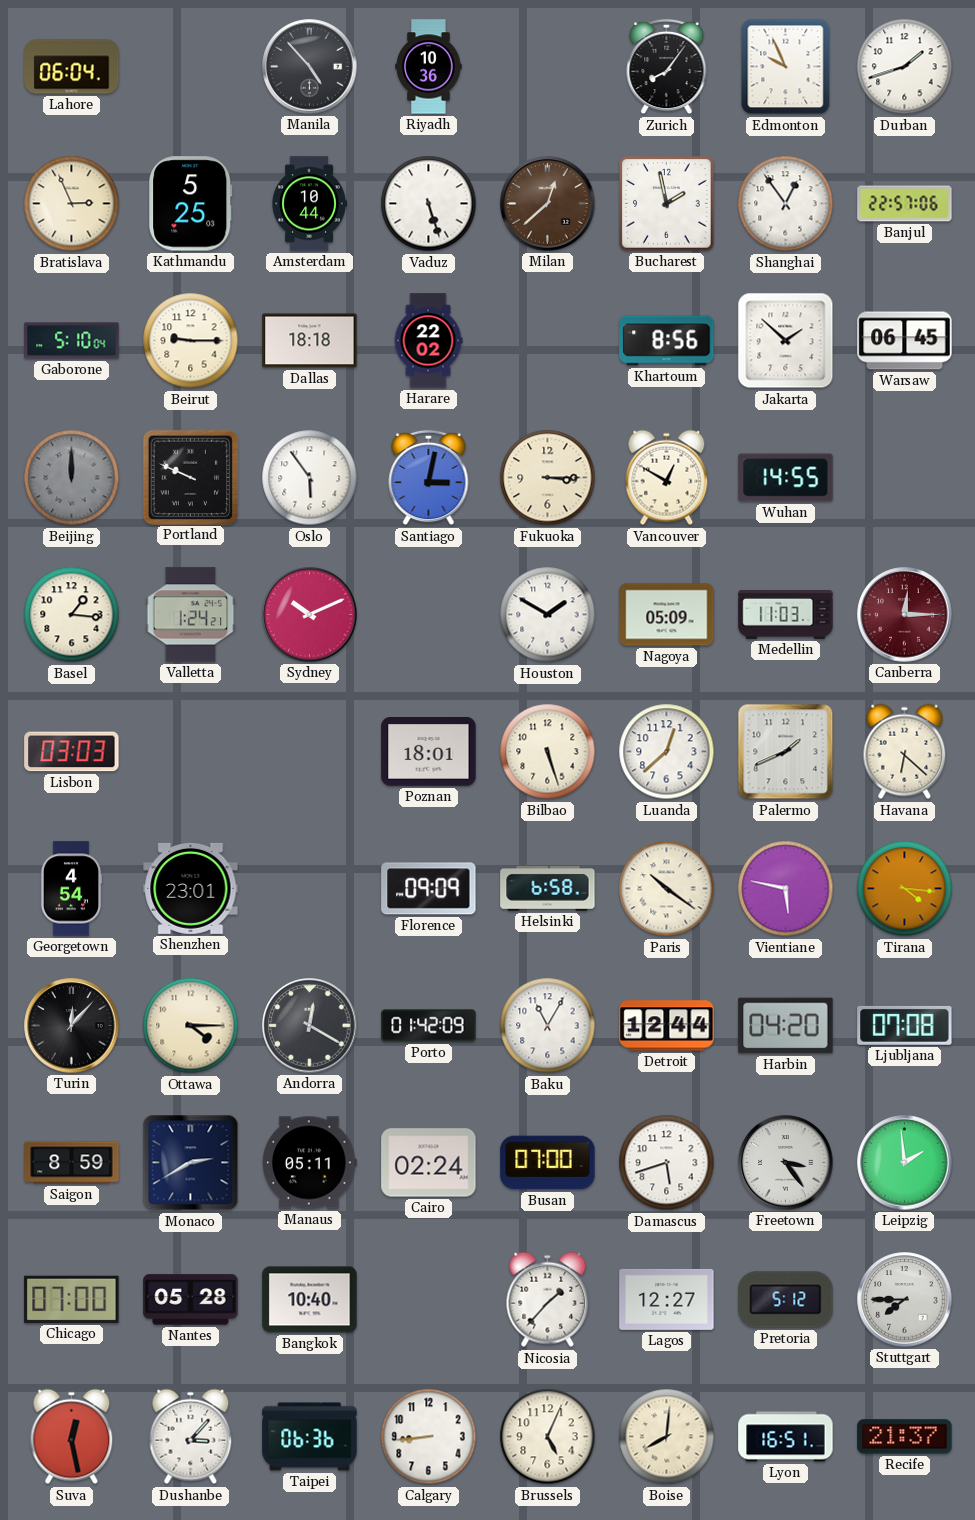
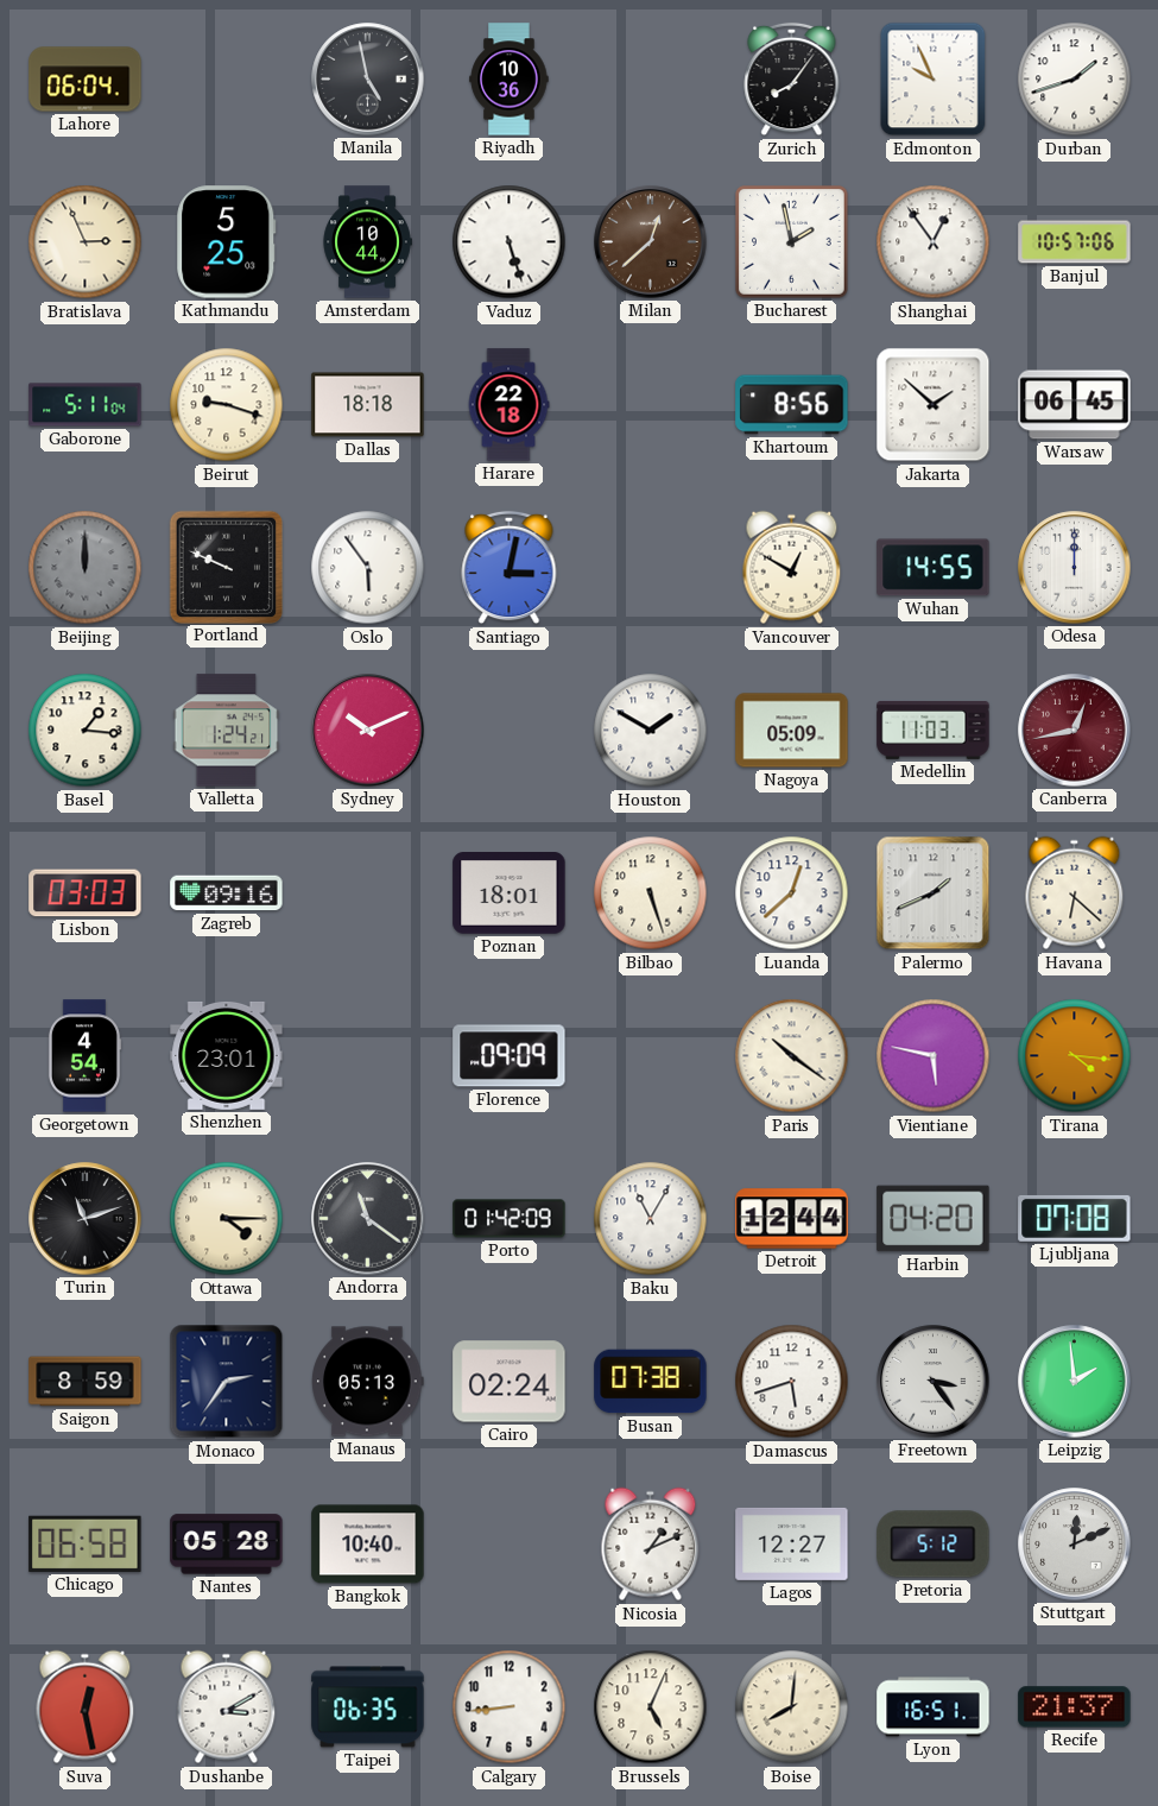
Manila: 4:53 -> 4:58 (368, 80)
Banjul: 22:57 -> 10:57 (1075, 242)
Gaborone: 5:10 -> 5:11 (86, 405)
Beirut: 9:15 -> 9:18 (227, 405)
Harare: 22:02 -> 22:18 (508, 405)
Fukuoka: 3:15 -> none (548, 478)
Odesa: none -> 12:00 (1075, 568)
Canberra: 12:15 -> 12:43 (1075, 731)
Zagreb: none -> 09:16 (227, 893)
Helsinki: 6:58 -> none (548, 889)
Turin: 12:07 -> 11:12 (86, 1219)
Andorra: 12:20 -> 11:21 (368, 1219)
Monaco: 2:40 -> 2:36 (227, 1382)
Manaus: 05:11 -> 05:13 (368, 1382)
Busan: 07:00 -> 07:38 (651, 1382)
Chicago: 07:00 -> 06:58 (86, 1543)
Nicosia: 1:37 -> 1:11 (651, 1545)
Stuttgart: 7:45 -> 12:11 (1075, 1545)
Dushanbe: 3:07 -> 3:10 (227, 1707)
Taipei: 06:36 -> 06:35 (368, 1707)
